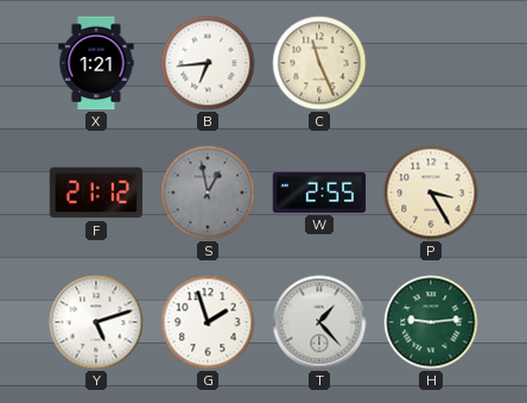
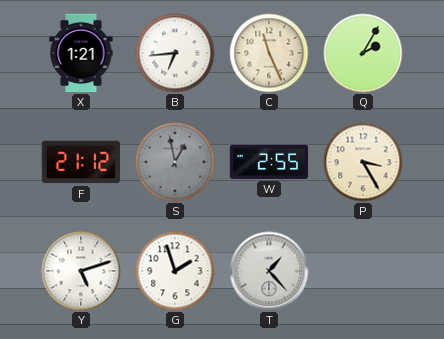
Q: none -> 2:05 (363, 53)
H: 9:14 -> none (431, 322)
